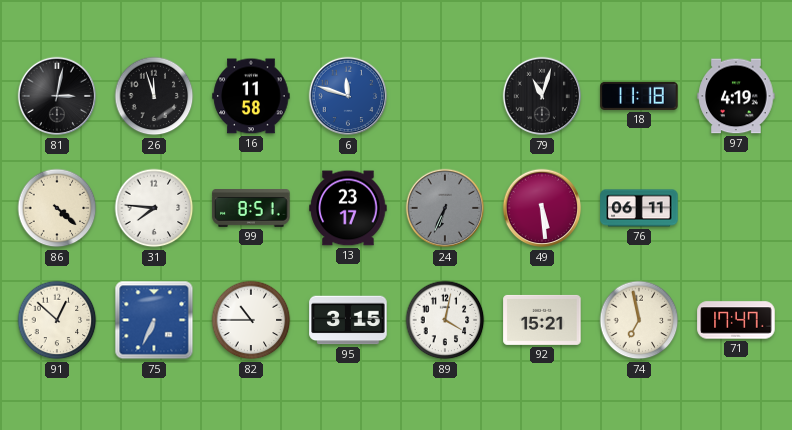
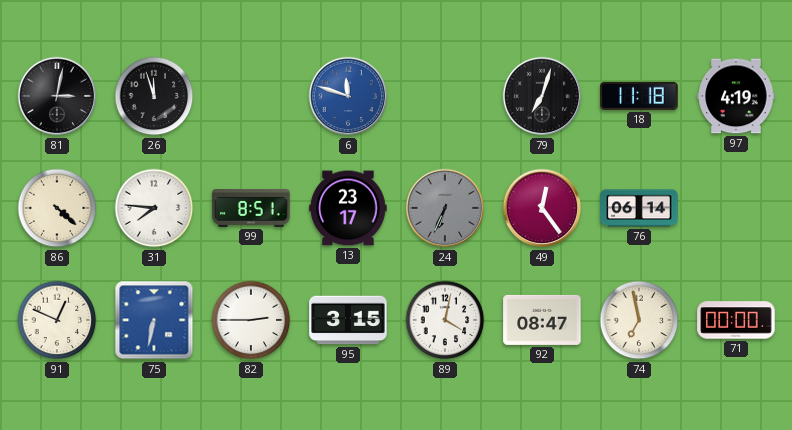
16: 11:58 -> none (251, 96)
79: 11:03 -> 7:03 (542, 96)
49: 5:29 -> 12:24 (542, 208)
76: 06:11 -> 06:14 (639, 208)
91: 12:52 -> 12:49 (57, 320)
75: 6:34 -> 6:32 (154, 320)
82: 10:45 -> 2:45 (251, 320)
92: 15:21 -> 08:47 (542, 320)
71: 17:47 -> 00:00 (736, 320)
